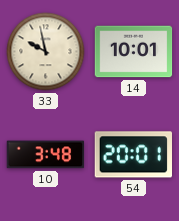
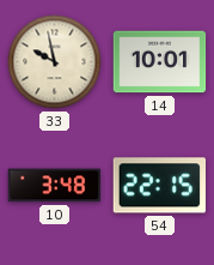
54: 20:01 -> 22:15 (159, 186)
